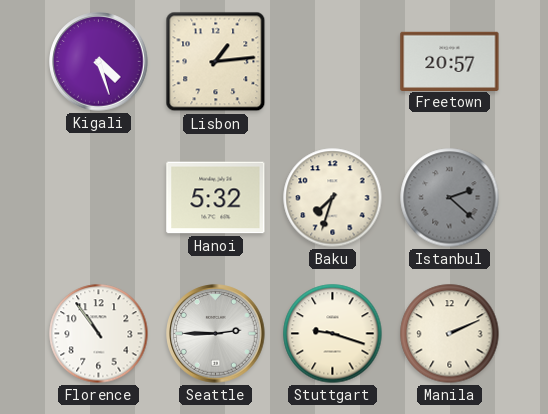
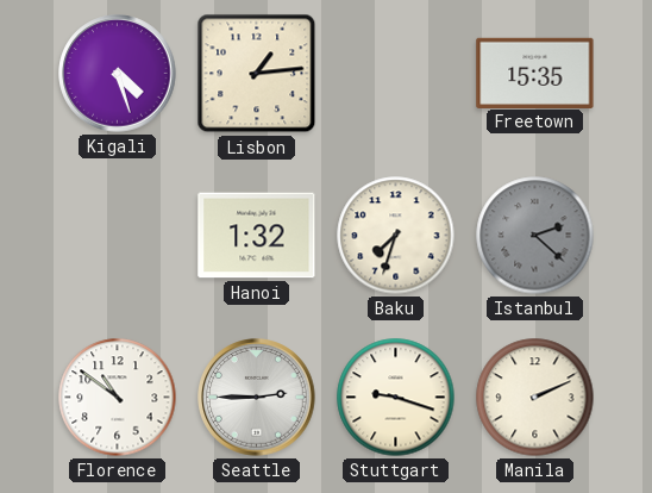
Freetown: 20:57 -> 15:35 (535, 73)
Hanoi: 5:32 -> 1:32 (257, 236)
Florence: 10:54 -> 10:51 (118, 398)
